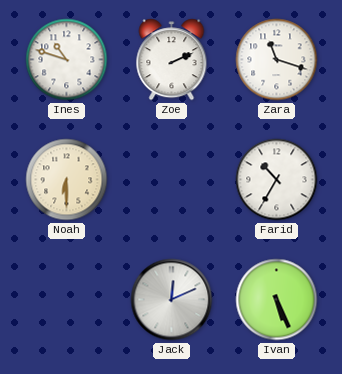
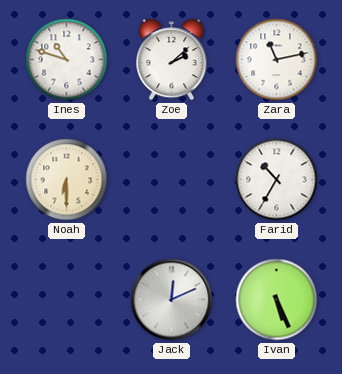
Zoe: 2:11 -> 2:08 (172, 60)
Zara: 11:18 -> 11:13 (277, 60)
